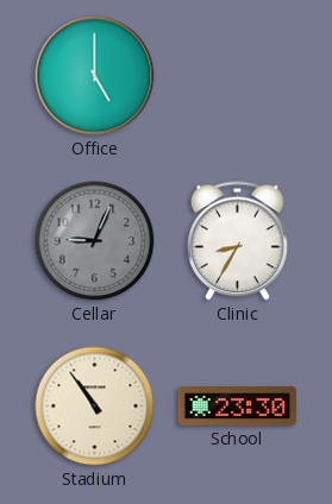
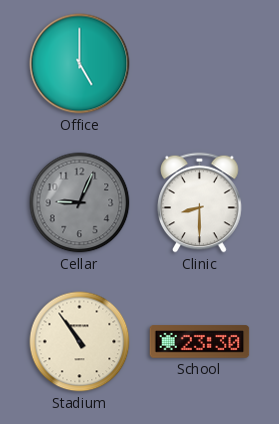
Clinic: 8:35 -> 8:30 (200, 203)
